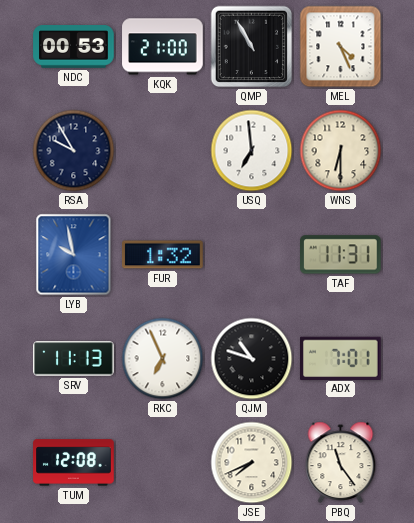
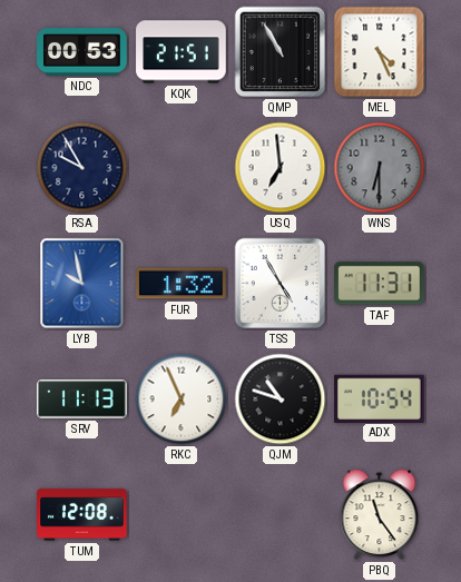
KQK: 21:00 -> 21:51 (182, 52)
WNS dial: cream -> grey (380, 168)
TSS: none -> 4:55 (281, 284)
ADX: 7:01 -> 10:54 (380, 398)
JSE: 7:41 -> none (252, 463)
